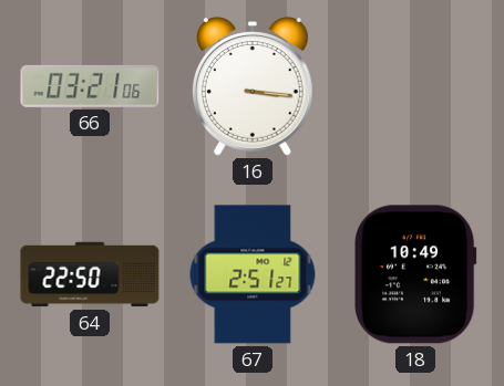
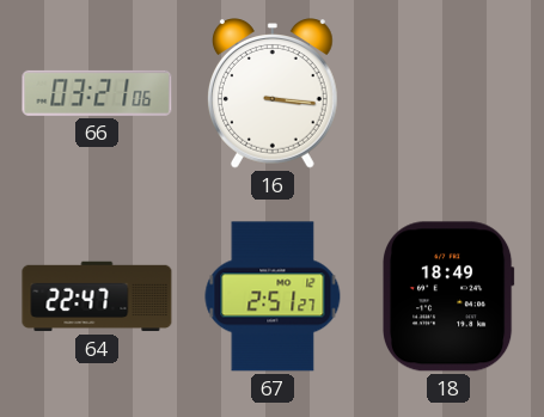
64: 22:50 -> 22:47 (97, 296)
18: 10:49 -> 18:49 (448, 296)
